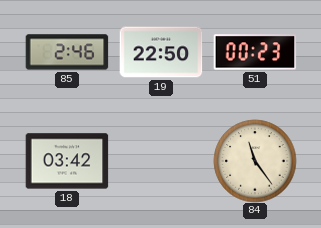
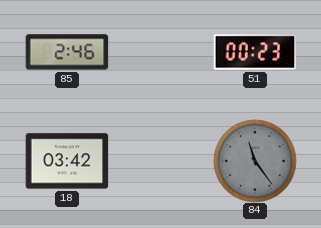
19: 22:50 -> none (161, 52)
84 dial: cream -> grey (255, 161)
